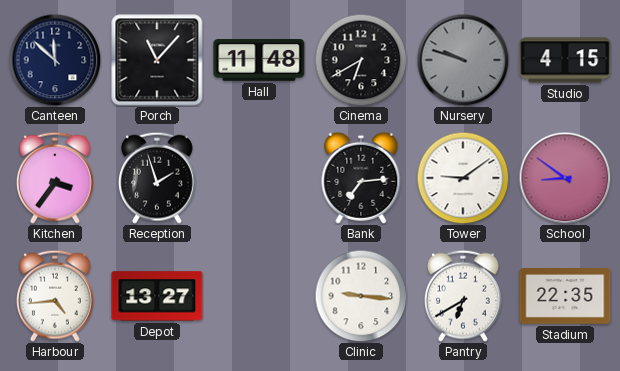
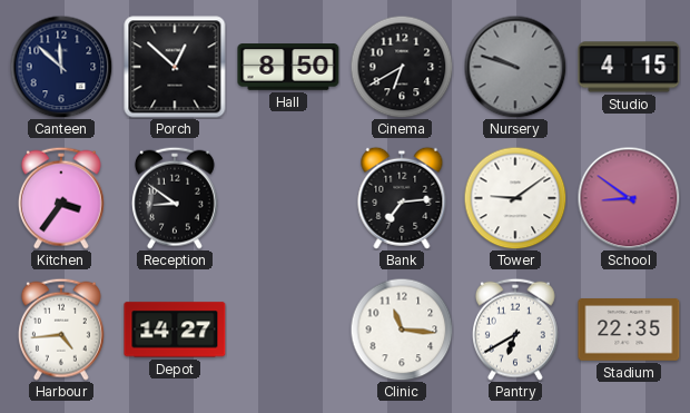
Porch: 11:07 -> 12:52 (175, 67)
Hall: 11:48 -> 8:50 (288, 67)
Reception: 1:57 -> 8:51 (175, 198)
Depot: 13:27 -> 14:27 (175, 330)
Clinic: 9:16 -> 11:16 (402, 330)
